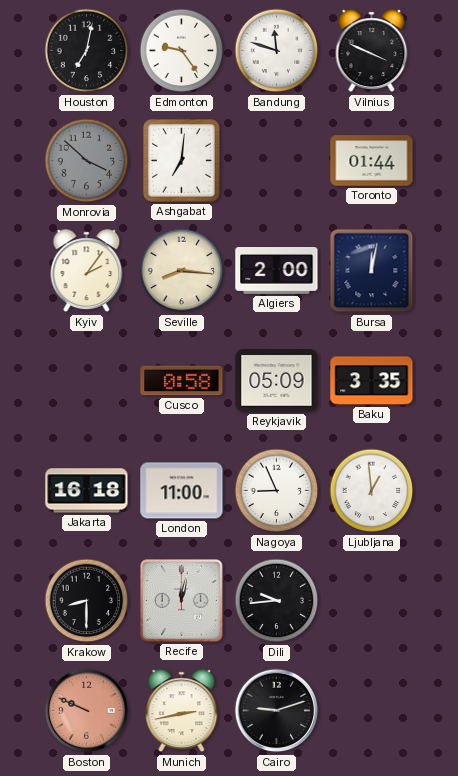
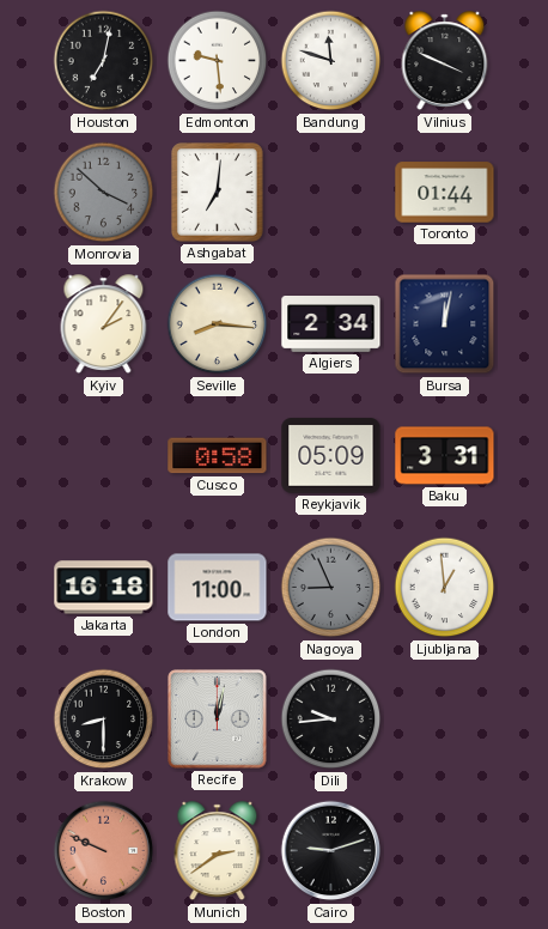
Edmonton: 9:24 -> 9:29 (218, 61)
Algiers: 2:00 -> 2:34 (331, 324)
Baku: 3:35 -> 3:31 (445, 456)
Nagoya dial: white -> grey (331, 588)
Munich: 2:43 -> 2:39 (218, 851)
